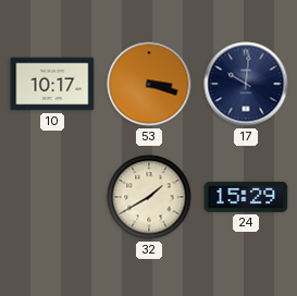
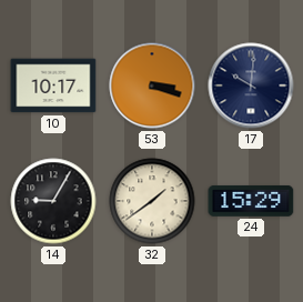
14: none -> 9:05 (53, 201)
32: 1:40 -> 1:39 (152, 201)
